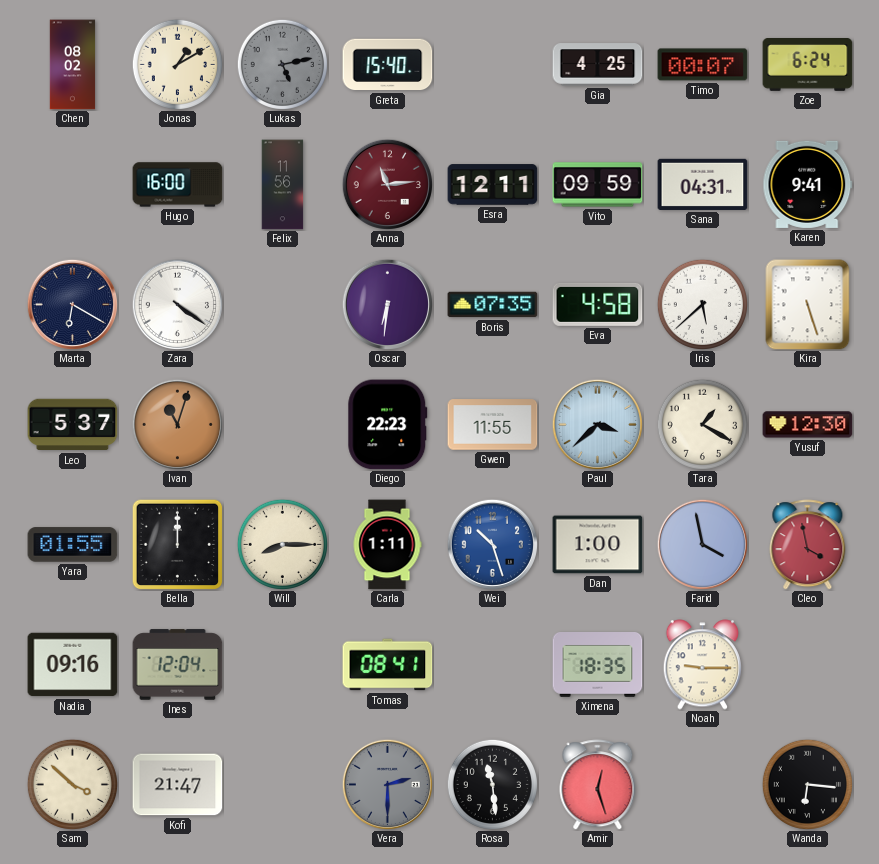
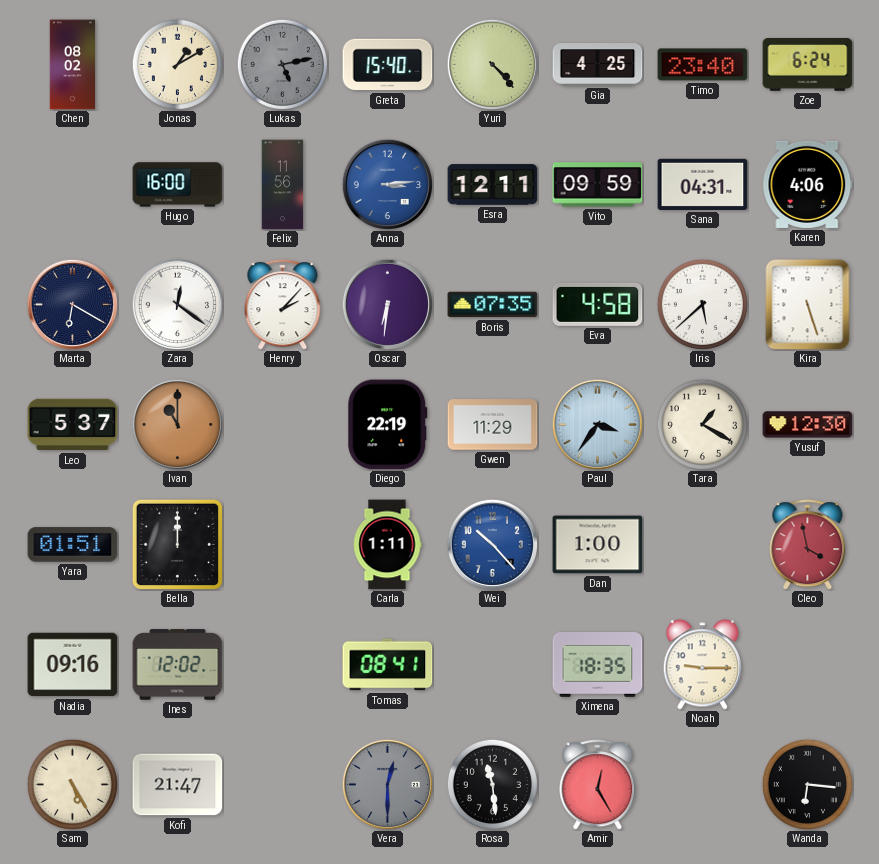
Yuri: none -> 4:23 (492, 64)
Timo: 00:07 -> 23:40 (703, 65)
Anna: 11:14 -> 3:14 (387, 184)
Anna dial: burgundy -> blue (387, 184)
Karen: 9:41 -> 4:06 (808, 184)
Zara: 4:21 -> 12:21 (177, 304)
Henry: none -> 2:07 (283, 305)
Ivan: 11:03 -> 11:00 (177, 424)
Diego: 22:23 -> 22:19 (388, 425)
Gwen: 11:55 -> 11:29 (493, 425)
Paul: 3:38 -> 3:36 (597, 424)
Yara: 01:55 -> 01:51 (73, 545)
Will: 8:15 -> none (282, 544)
Wei: 10:27 -> 10:23 (492, 544)
Farid: 3:58 -> none (702, 544)
Ines: 12:04 -> 12:02 (178, 665)
Sam: 3:52 -> 5:25 (72, 784)
Vera: 2:30 -> 12:30 (387, 784)
Amir: 12:27 -> 12:25 (598, 785)
